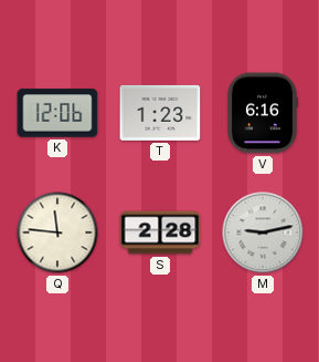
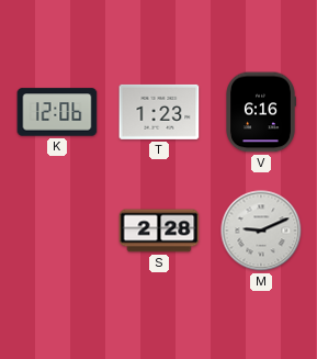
Q: 11:46 -> none (57, 232)
M: 9:13 -> 9:11 (261, 231)
